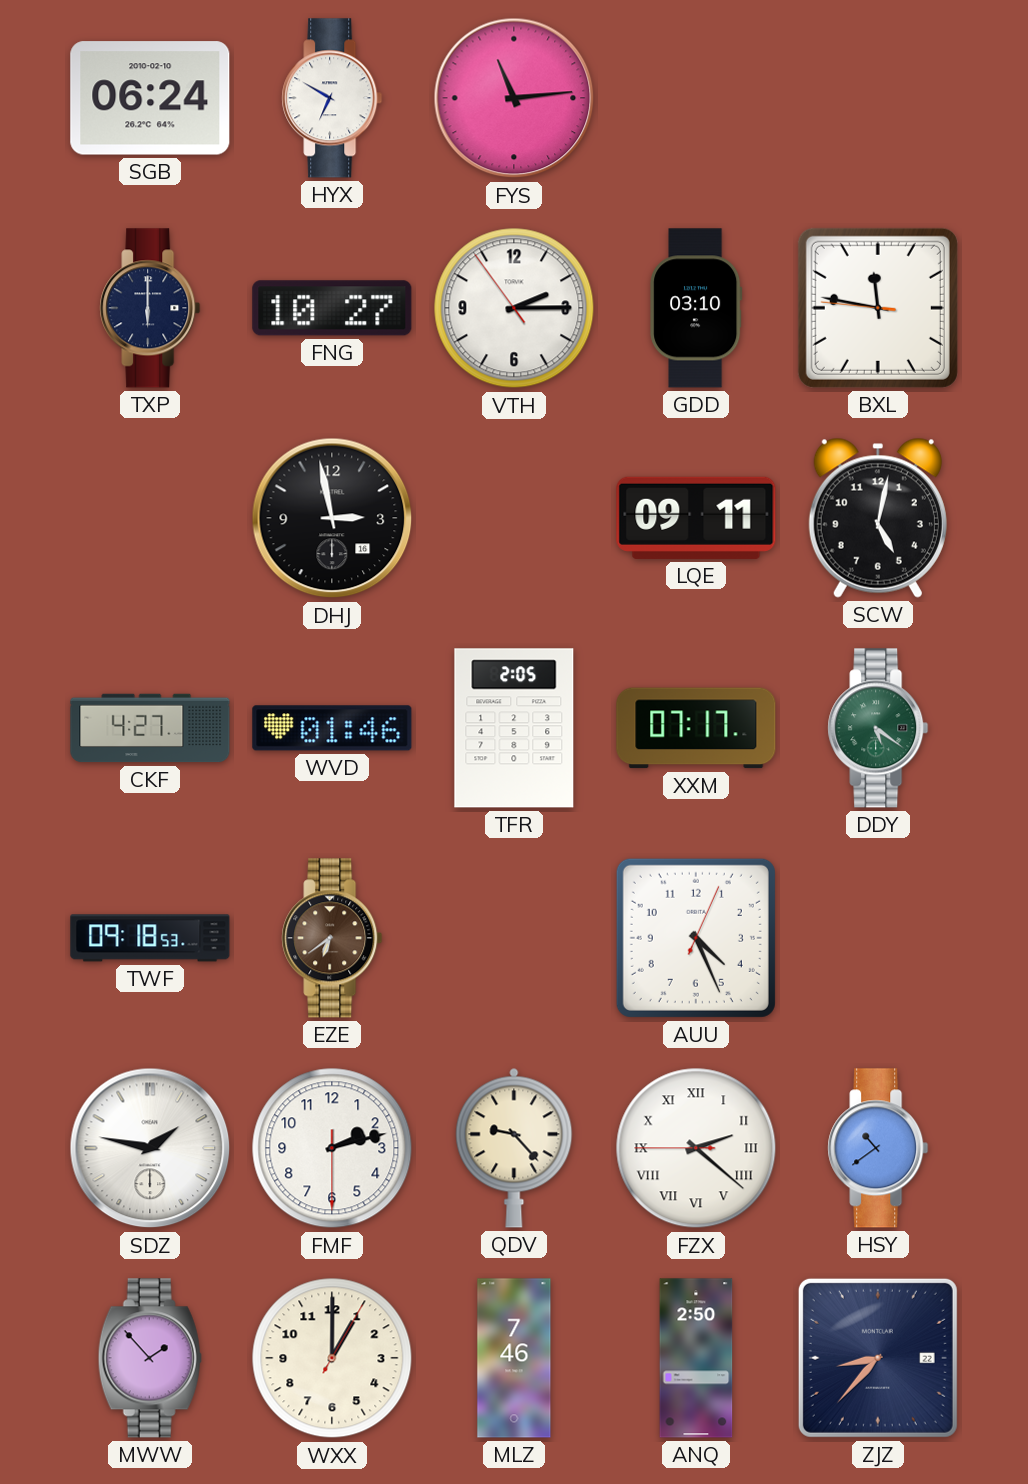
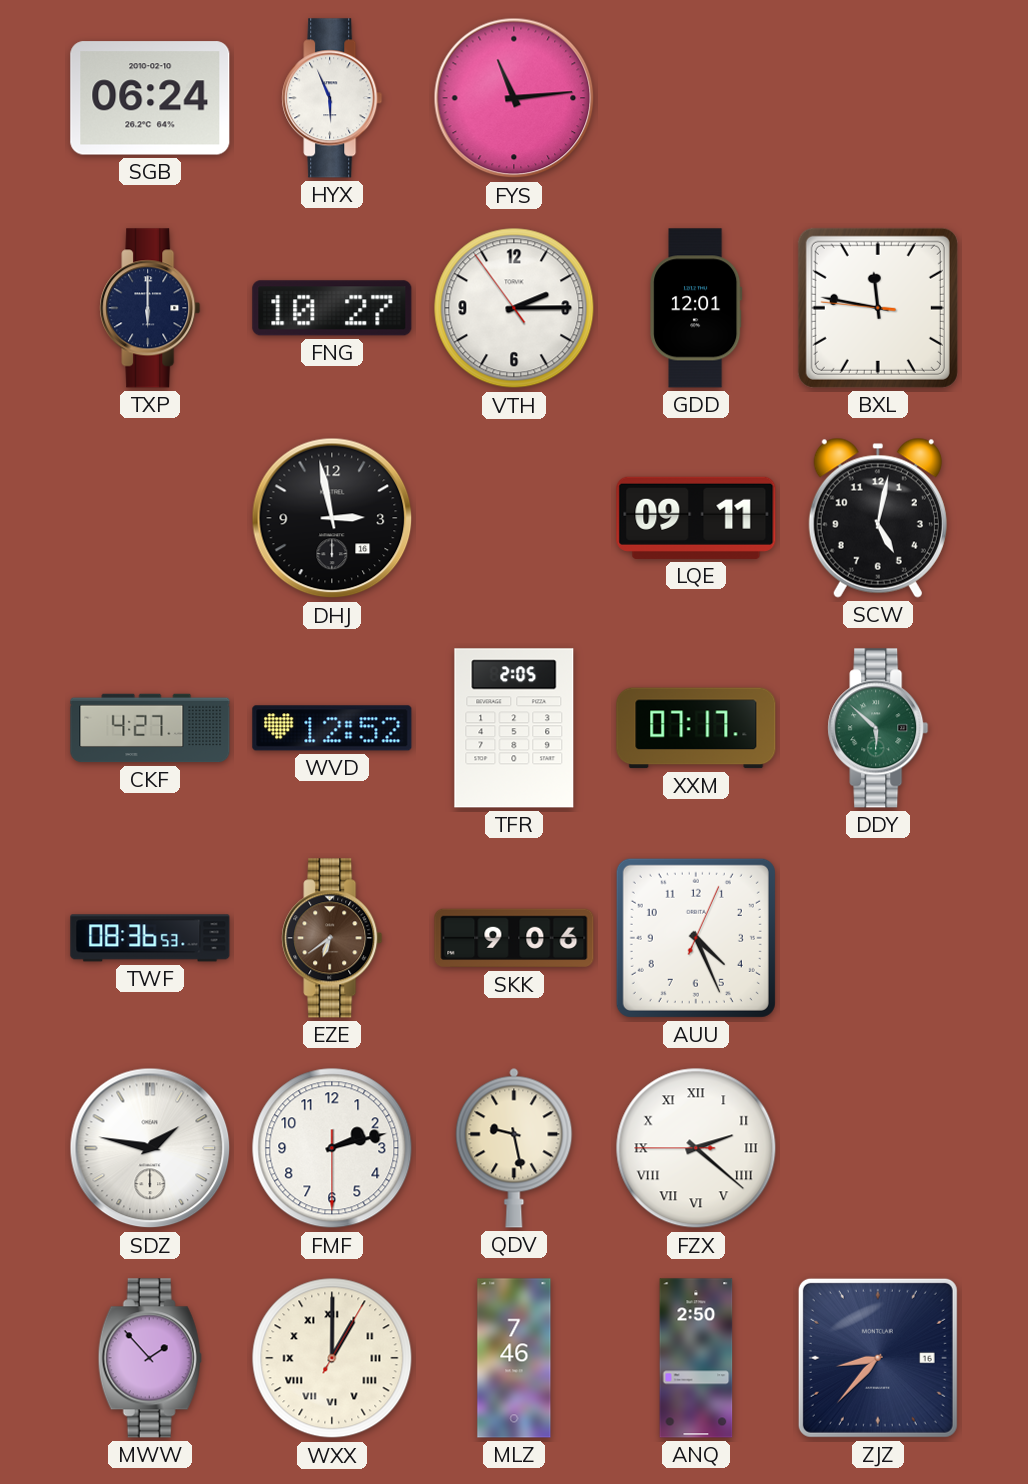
HYX: 6:50 -> 5:56 (332, 98)
GDD: 03:10 -> 12:01 (696, 308)
WVD: 01:46 -> 12:52 (332, 728)
DDY: 5:21 -> 5:52 (878, 728)
TWF: 09:18 -> 08:36 (150, 938)
SKK: none -> 9:06 (514, 938)
QDV: 9:23 -> 9:28 (514, 1148)
HSY: 10:39 -> none (878, 1148)
WXX numerals: Arabic -> Roman (332, 1358)
ZJZ date: 22 -> 16 (878, 1358)
